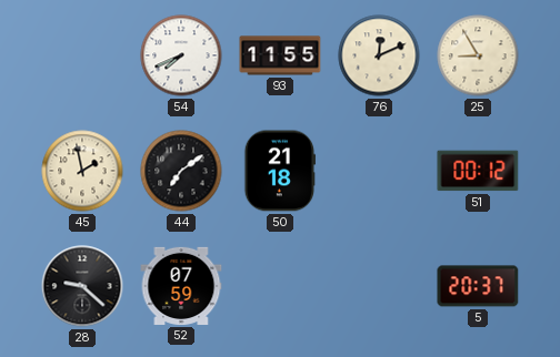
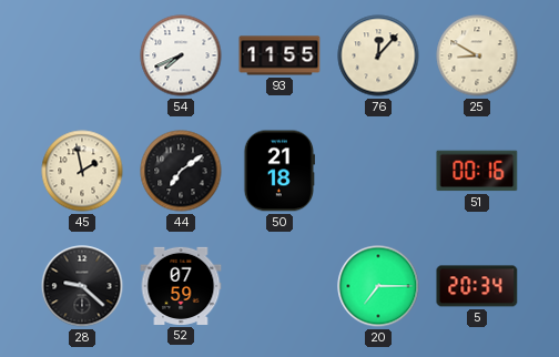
76: 12:11 -> 12:07 (378, 55)
25: 8:55 -> 8:50 (477, 55)
51: 00:12 -> 00:16 (477, 171)
20: none -> 7:15 (378, 286)
5: 20:37 -> 20:34 (477, 286)
